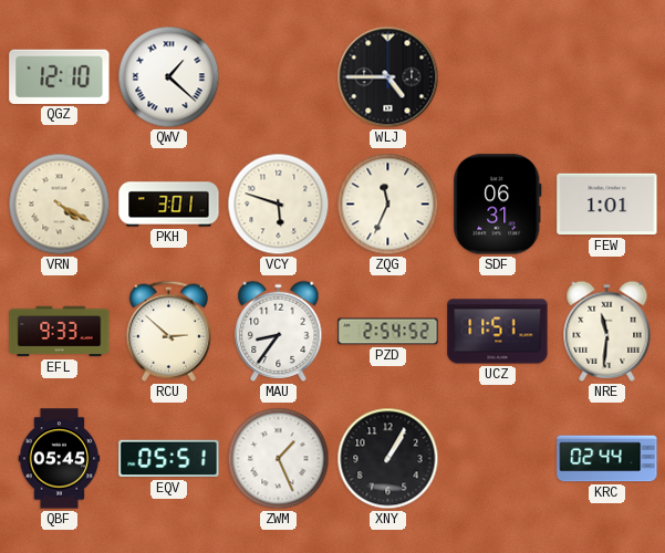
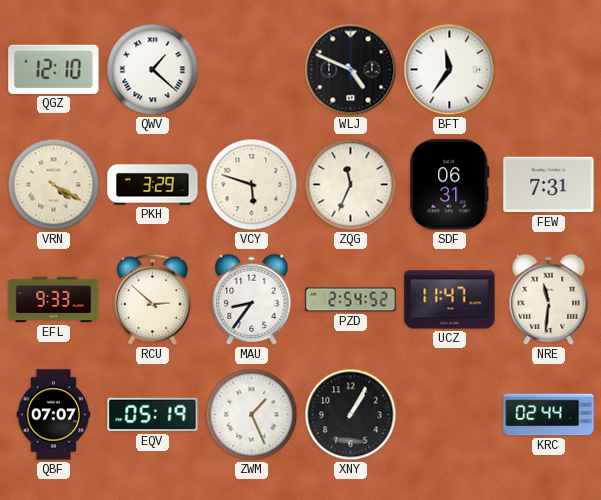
WLJ: 4:45 -> 4:49 (351, 70)
BFT: none -> 11:36 (450, 70)
PKH: 3:01 -> 3:29 (153, 185)
FEW: 1:01 -> 7:31 (549, 185)
UCZ: 11:51 -> 11:47 (450, 300)
QBF: 05:45 -> 07:07 (54, 415)
EQV: 05:51 -> 05:19 (153, 415)
